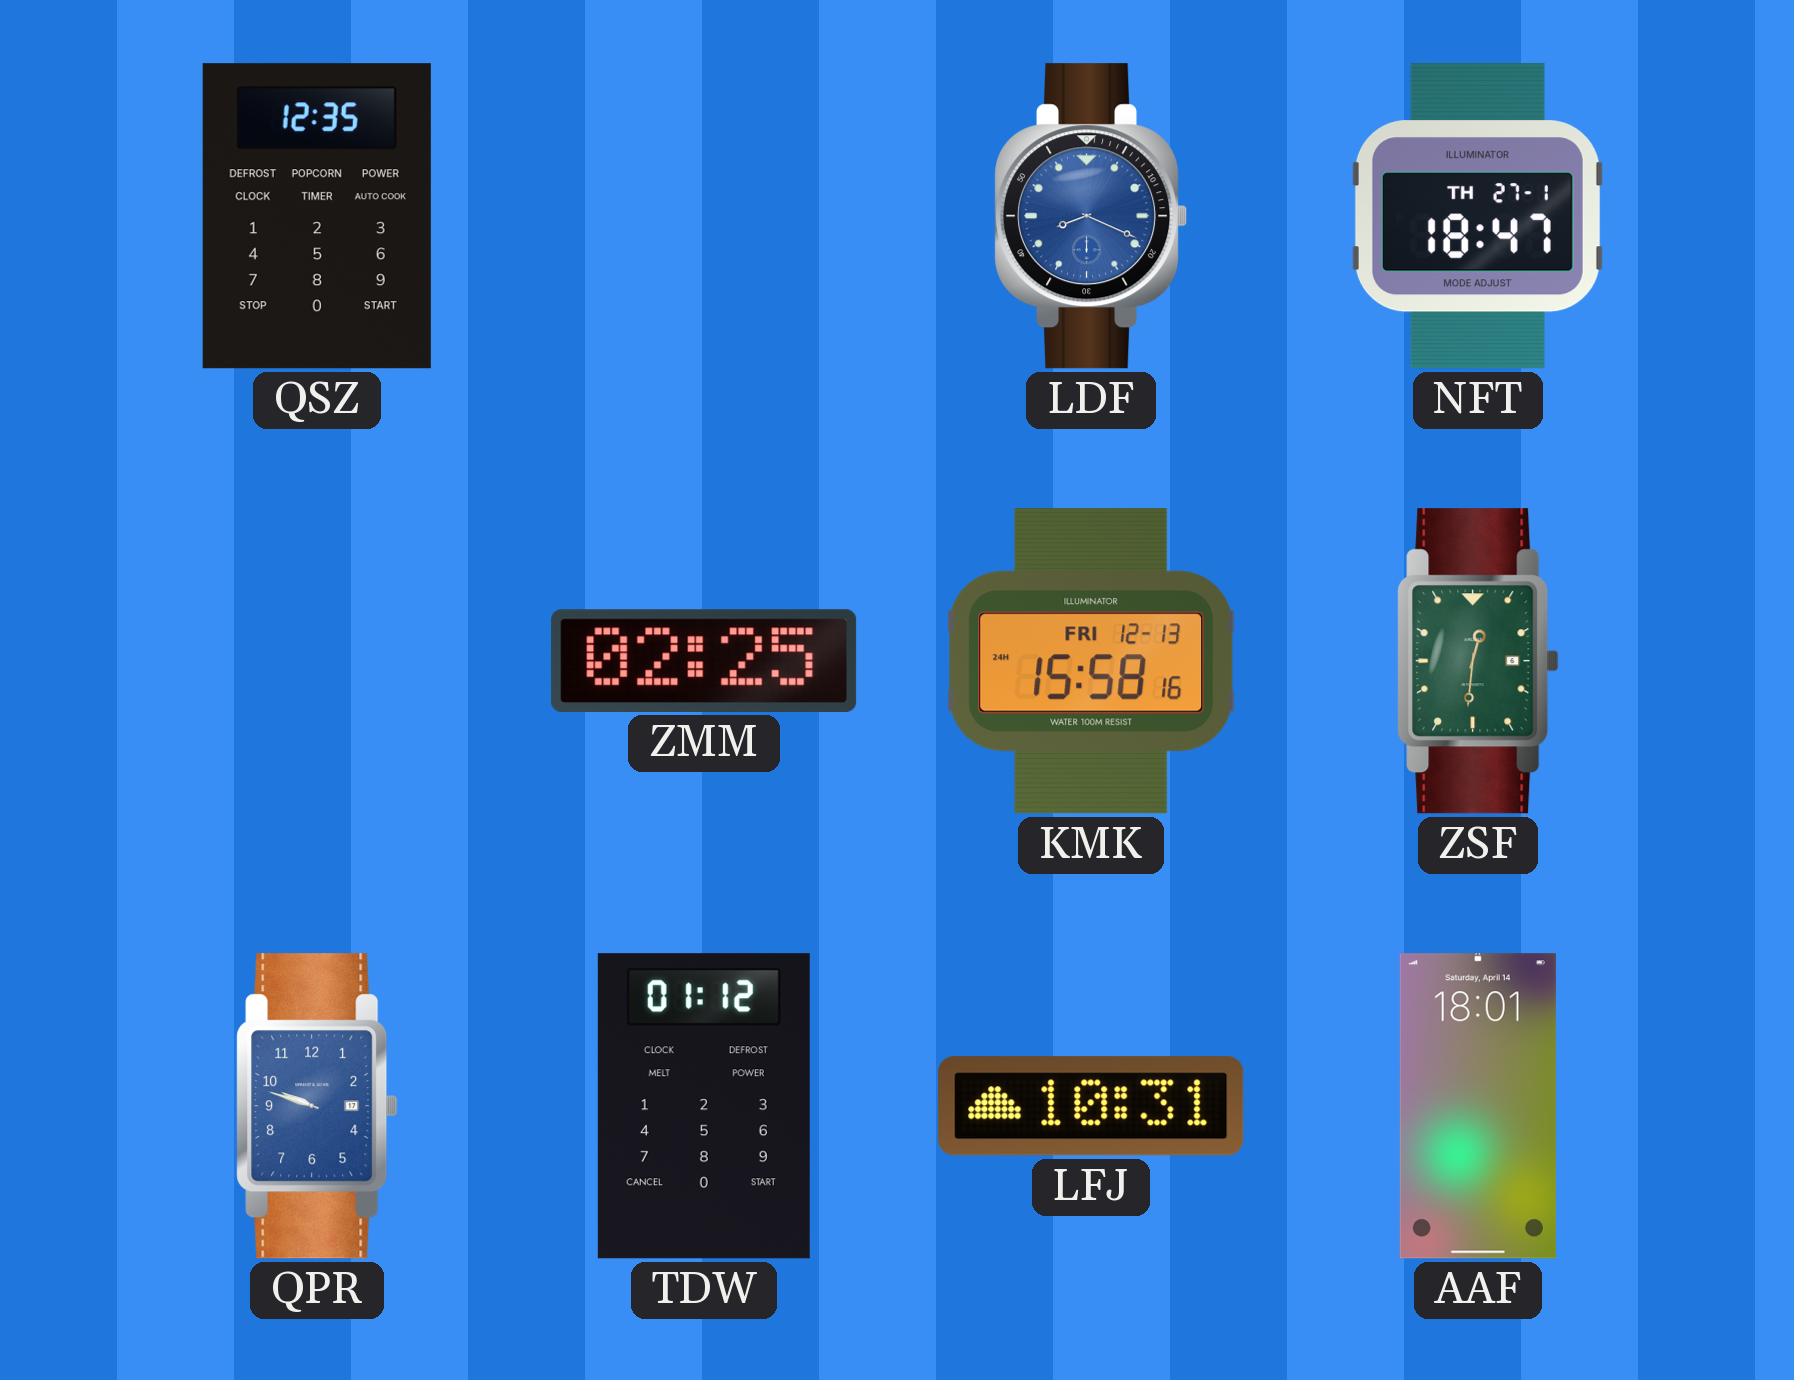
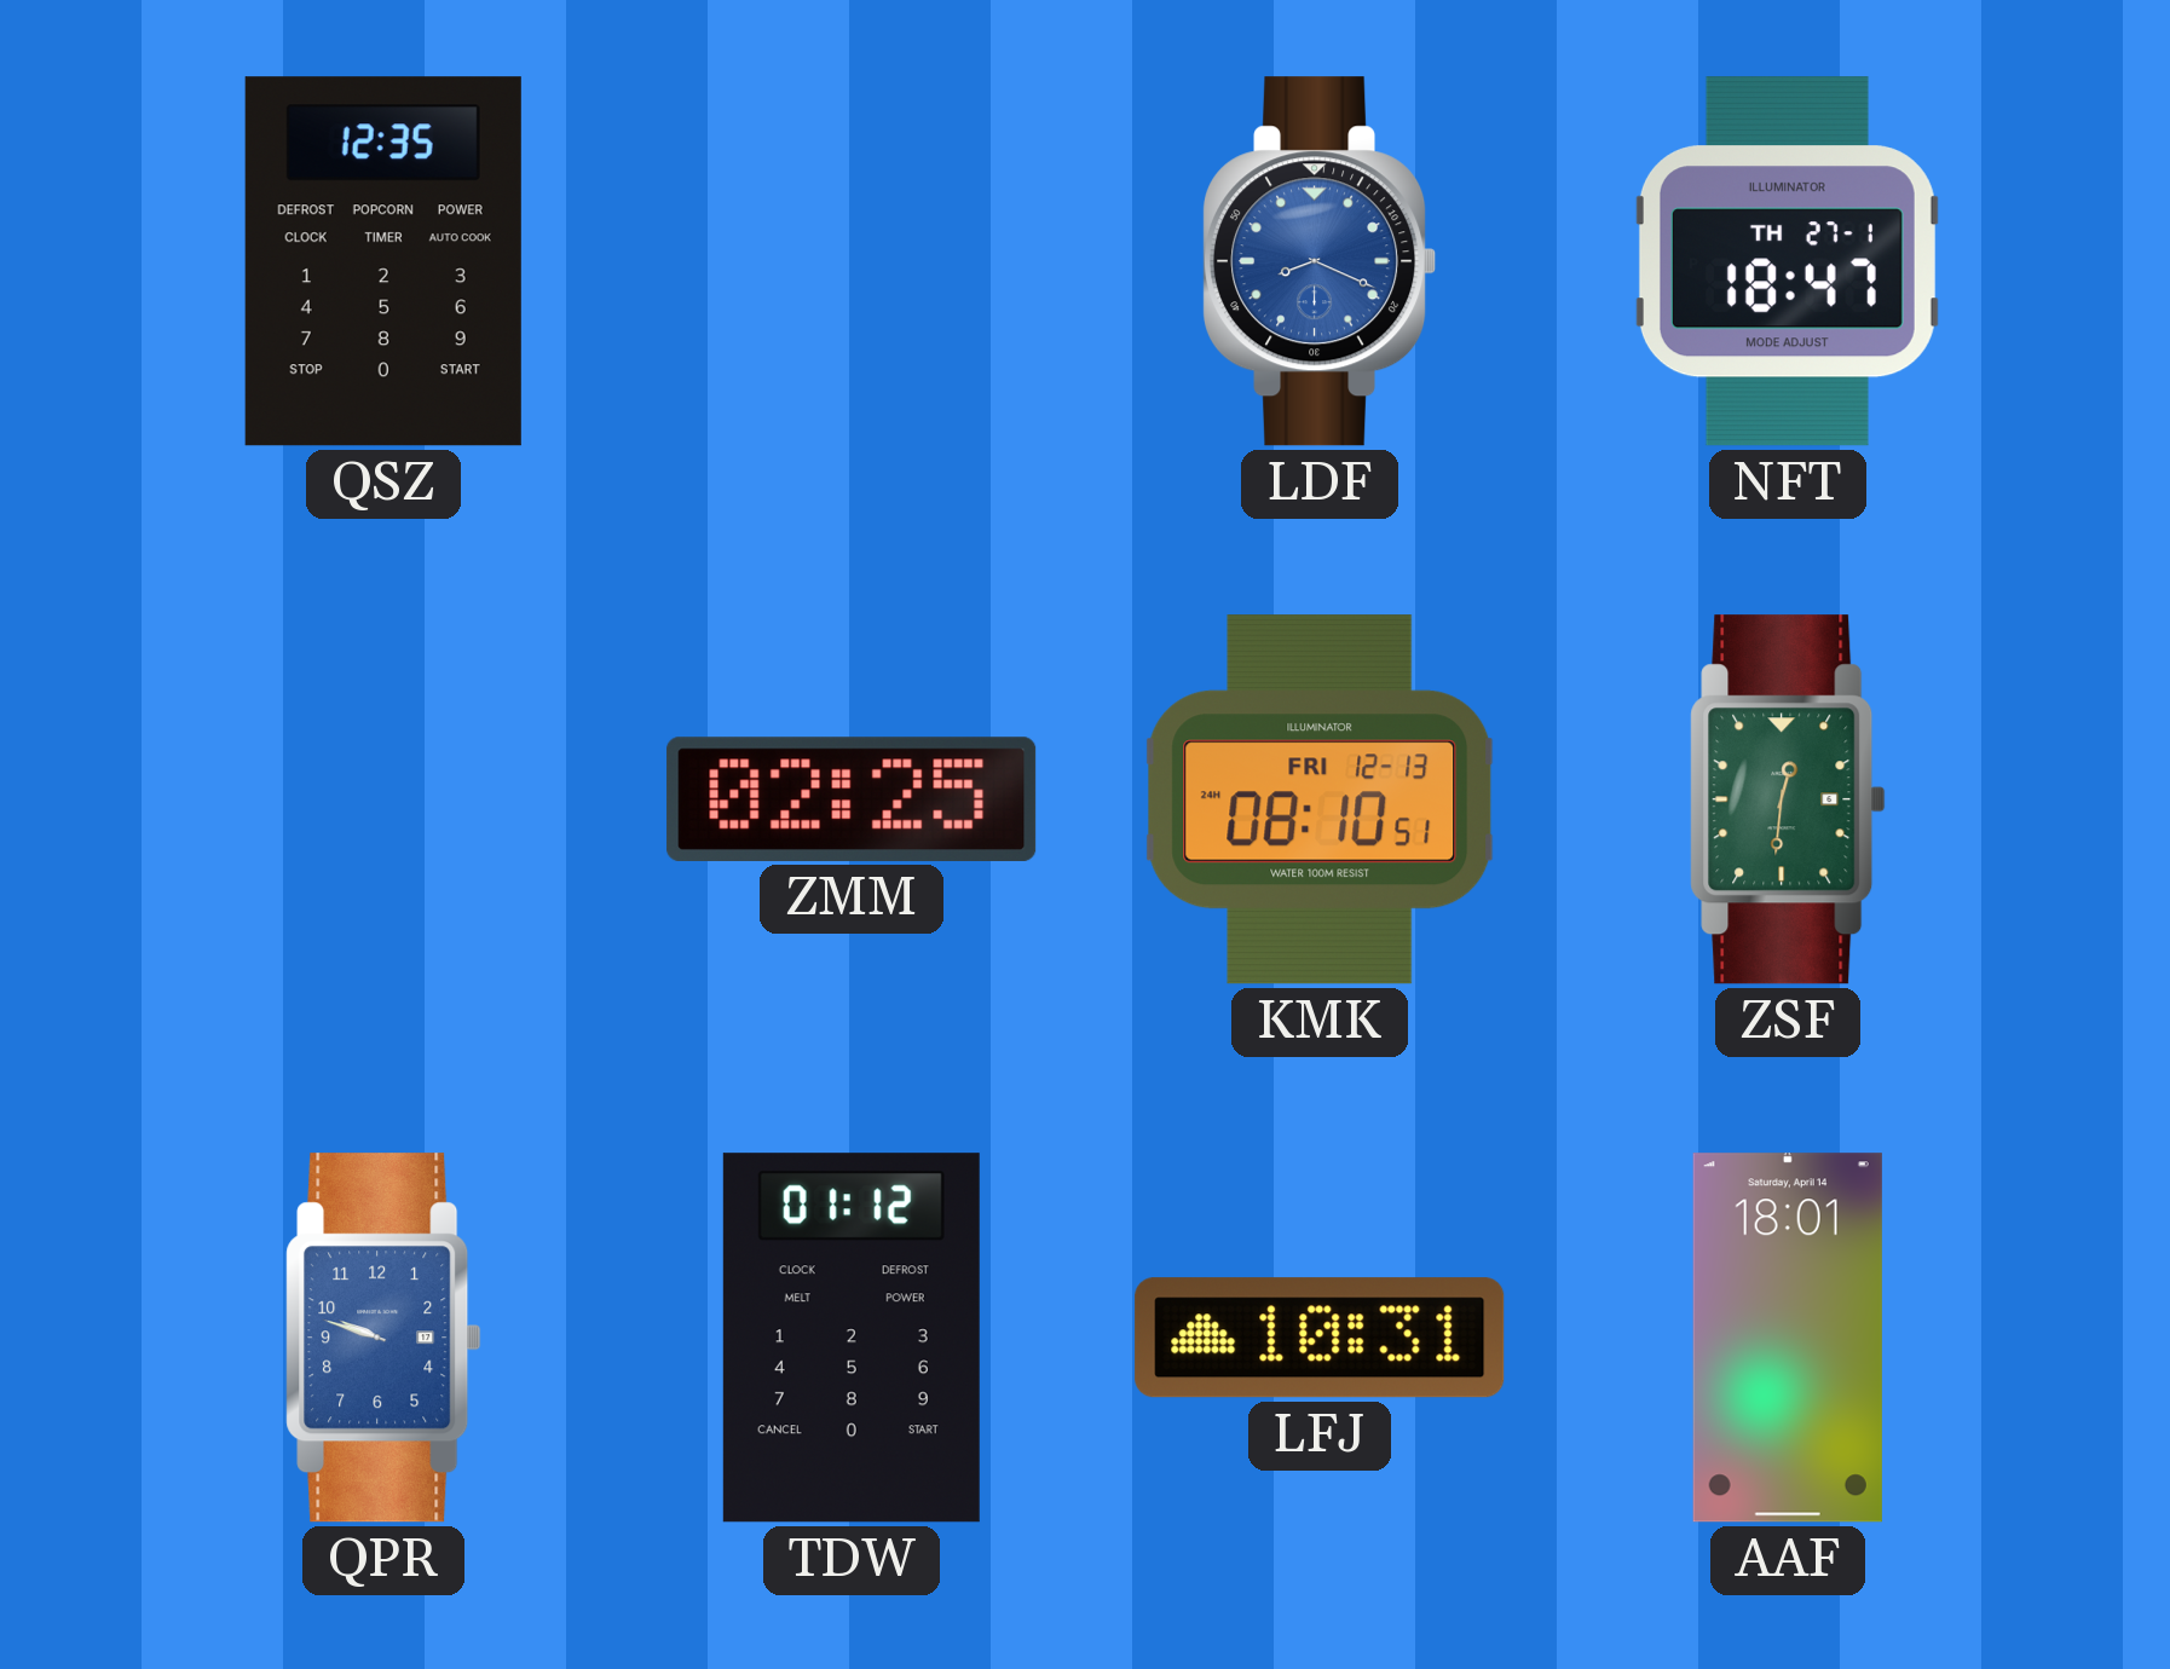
KMK: 15:58 -> 08:10 (1320, 799)
